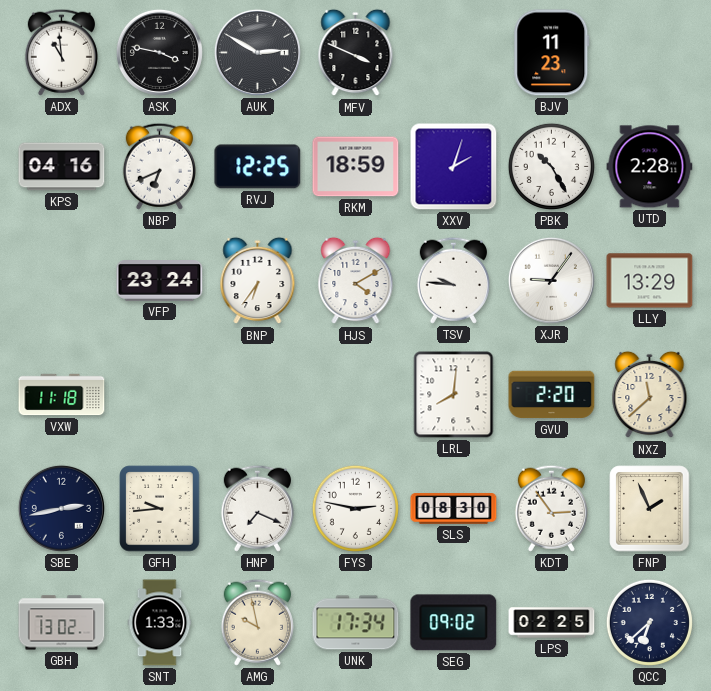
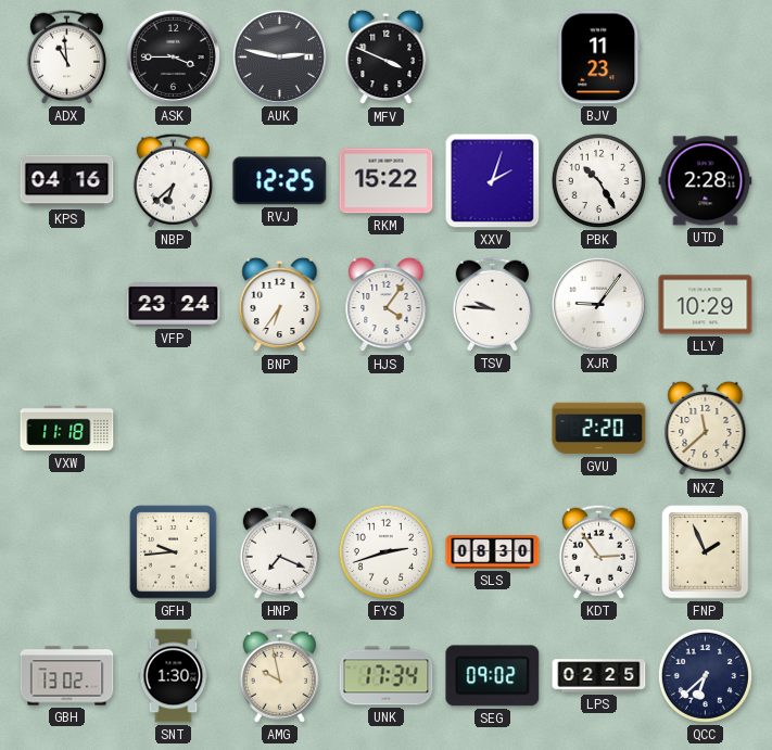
ASK: 3:47 -> 3:45 (173, 56)
AUK: 2:50 -> 2:47 (279, 56)
NBP: 6:41 -> 6:38 (173, 180)
RKM: 18:59 -> 15:22 (387, 181)
HJS: 4:10 -> 4:06 (387, 305)
LLY: 13:29 -> 10:29 (706, 305)
LRL: 8:01 -> none (454, 395)
SBE: 2:43 -> none (61, 508)
FYS: 2:47 -> 2:42 (385, 551)
SNT: 1:33 -> 1:30 (174, 676)
